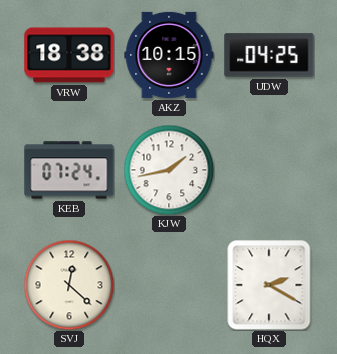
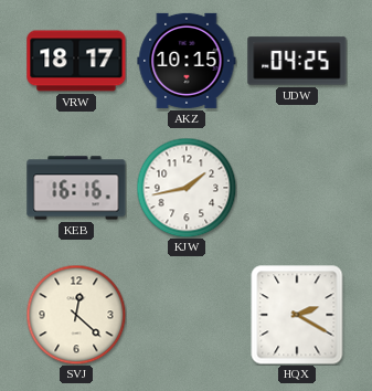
VRW: 18:38 -> 18:17 (76, 61)
KEB: 07:24 -> 16:16 (76, 188)
